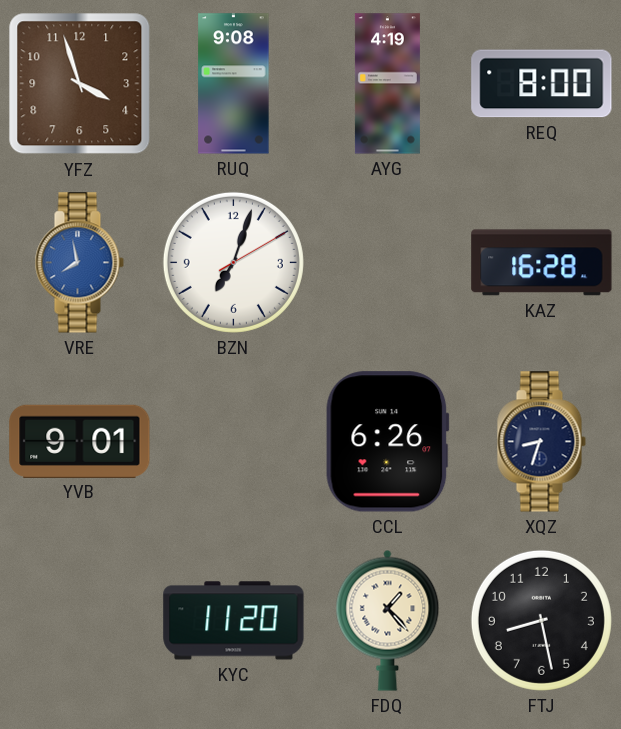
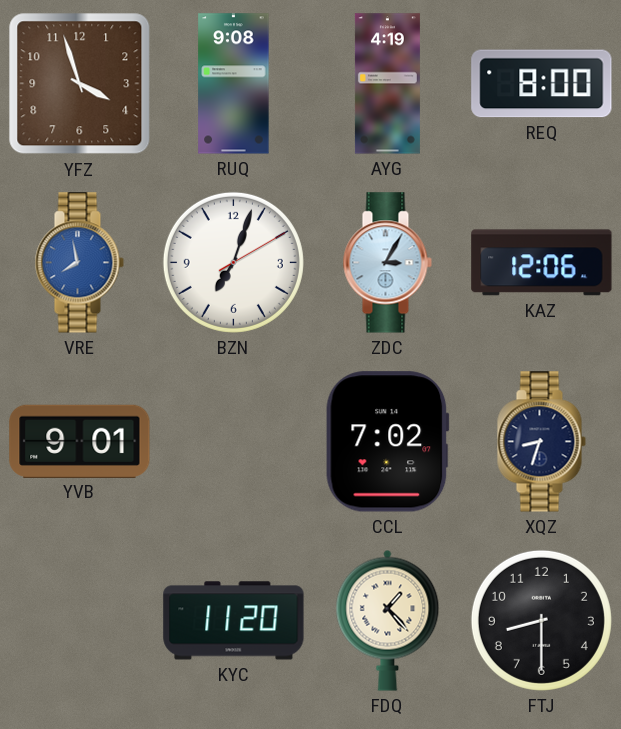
ZDC: none -> 3:05 (387, 263)
KAZ: 16:28 -> 12:06 (542, 263)
CCL: 6:26 -> 7:02 (387, 442)
FTJ: 8:28 -> 8:30 (541, 620)
